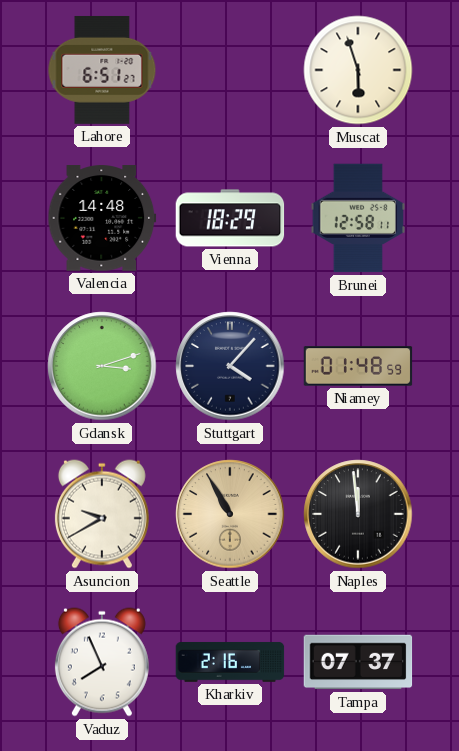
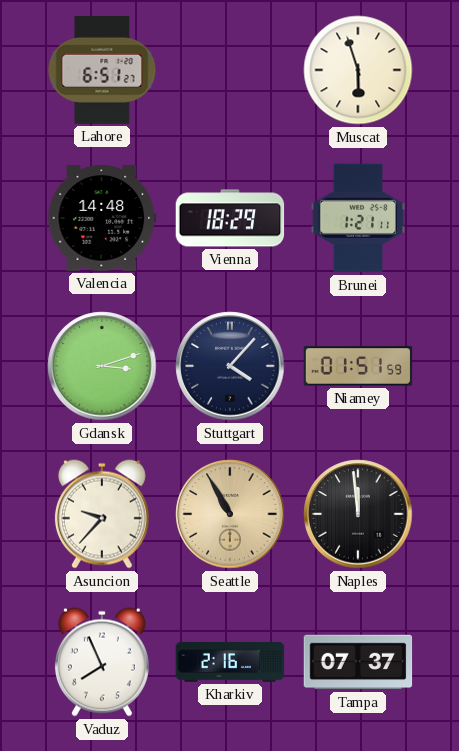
Brunei: 12:58 -> 1:21 (358, 218)
Niamey: 01:48 -> 01:51 (358, 366)
Asuncion: 9:40 -> 9:37 (102, 514)
